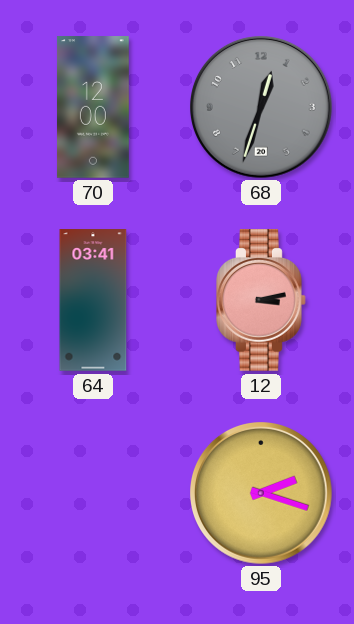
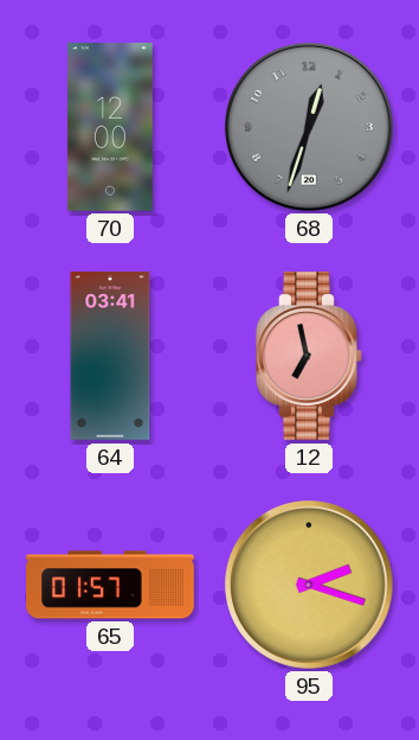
12: 3:13 -> 6:58 (309, 356)
65: none -> 01:57 (110, 585)
